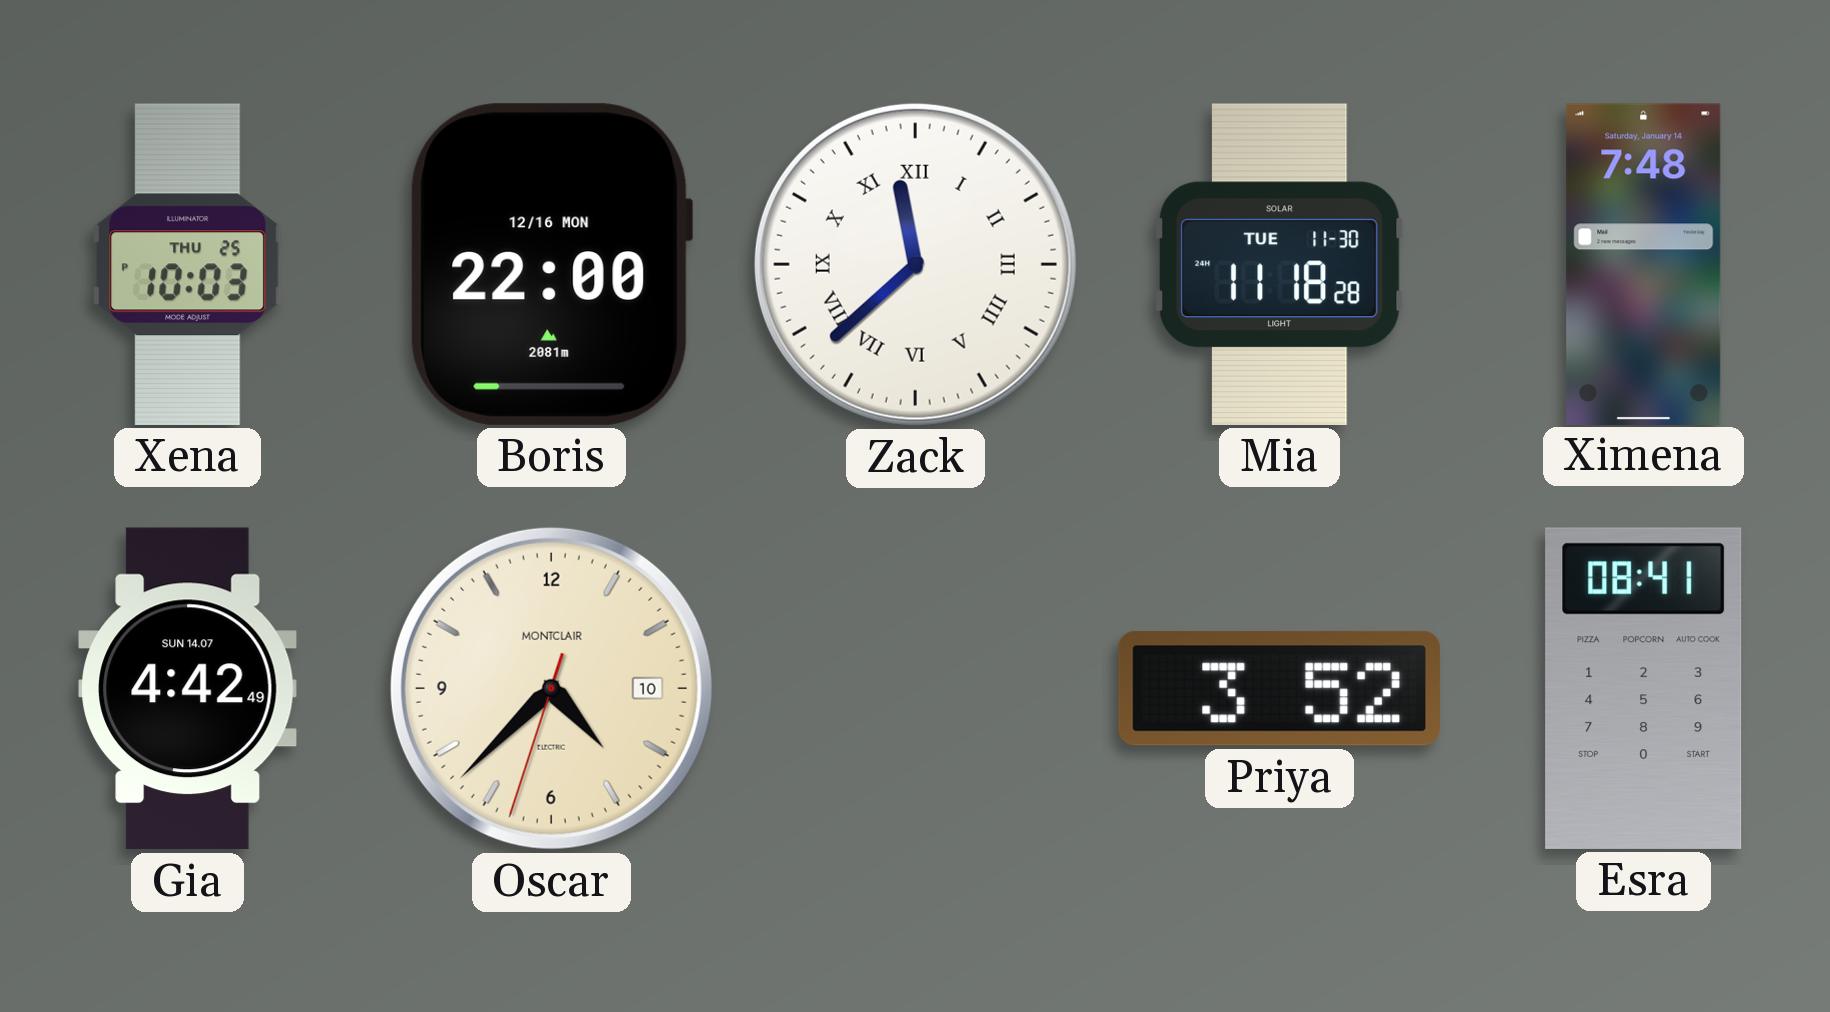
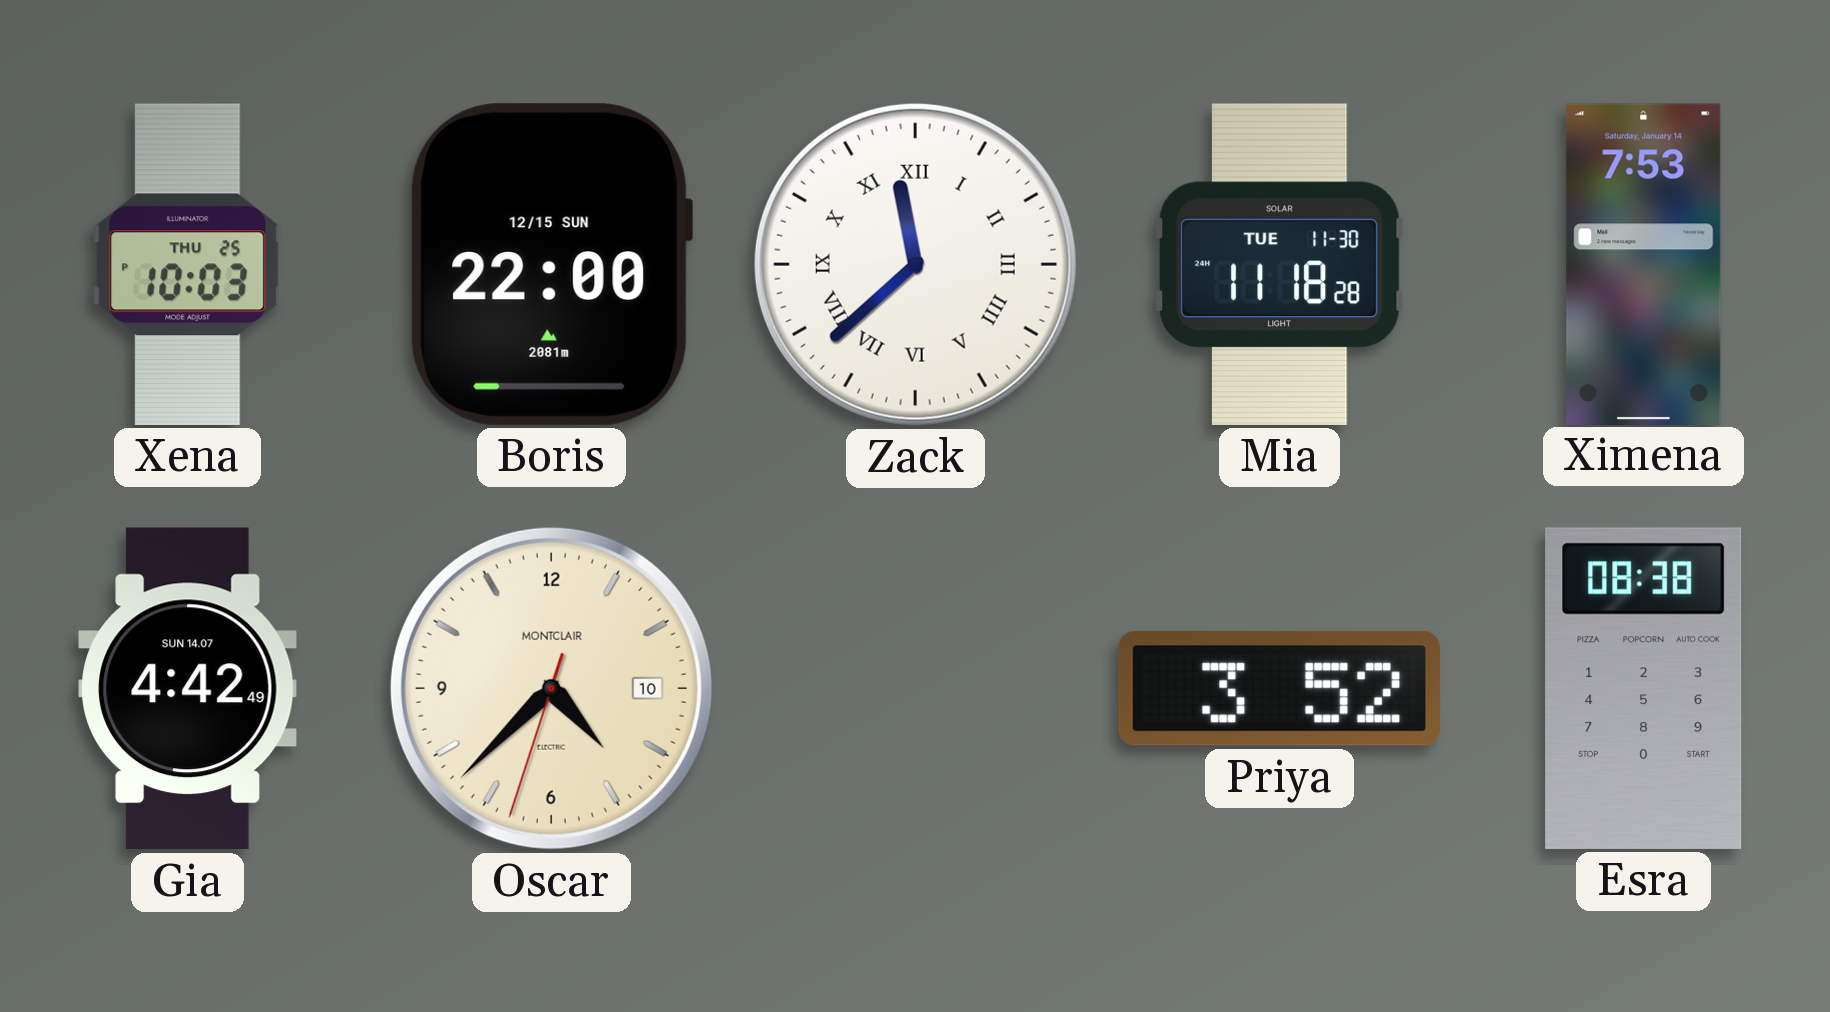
Boris date: 12/16 MON -> 12/15 SUN (551, 264)
Ximena: 7:48 -> 7:53 (1644, 264)
Esra: 08:41 -> 08:38 (1644, 688)
